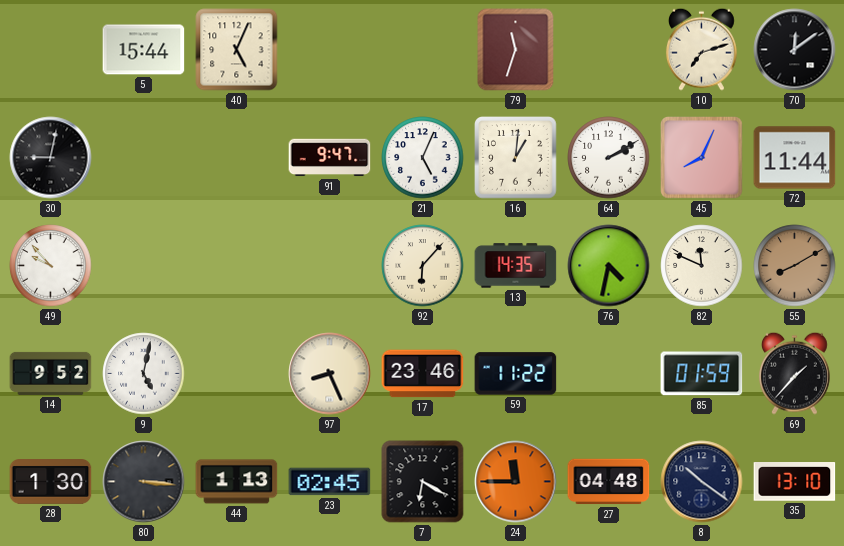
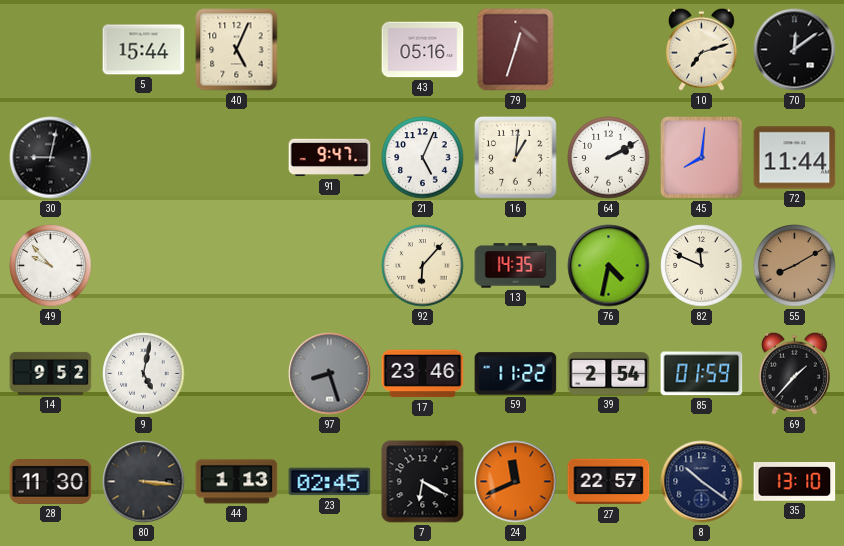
43: none -> 05:16 (423, 50)
79: 11:33 -> 12:33 (516, 50)
45: 8:04 -> 8:01 (702, 158)
97: 8:26 -> 8:27 (330, 374)
97 dial: cream -> grey (330, 374)
39: none -> 2:54 (609, 373)
28: 1:30 -> 11:30 (51, 482)
24: 11:45 -> 11:41 (516, 482)
27: 04:48 -> 22:57 (609, 482)
